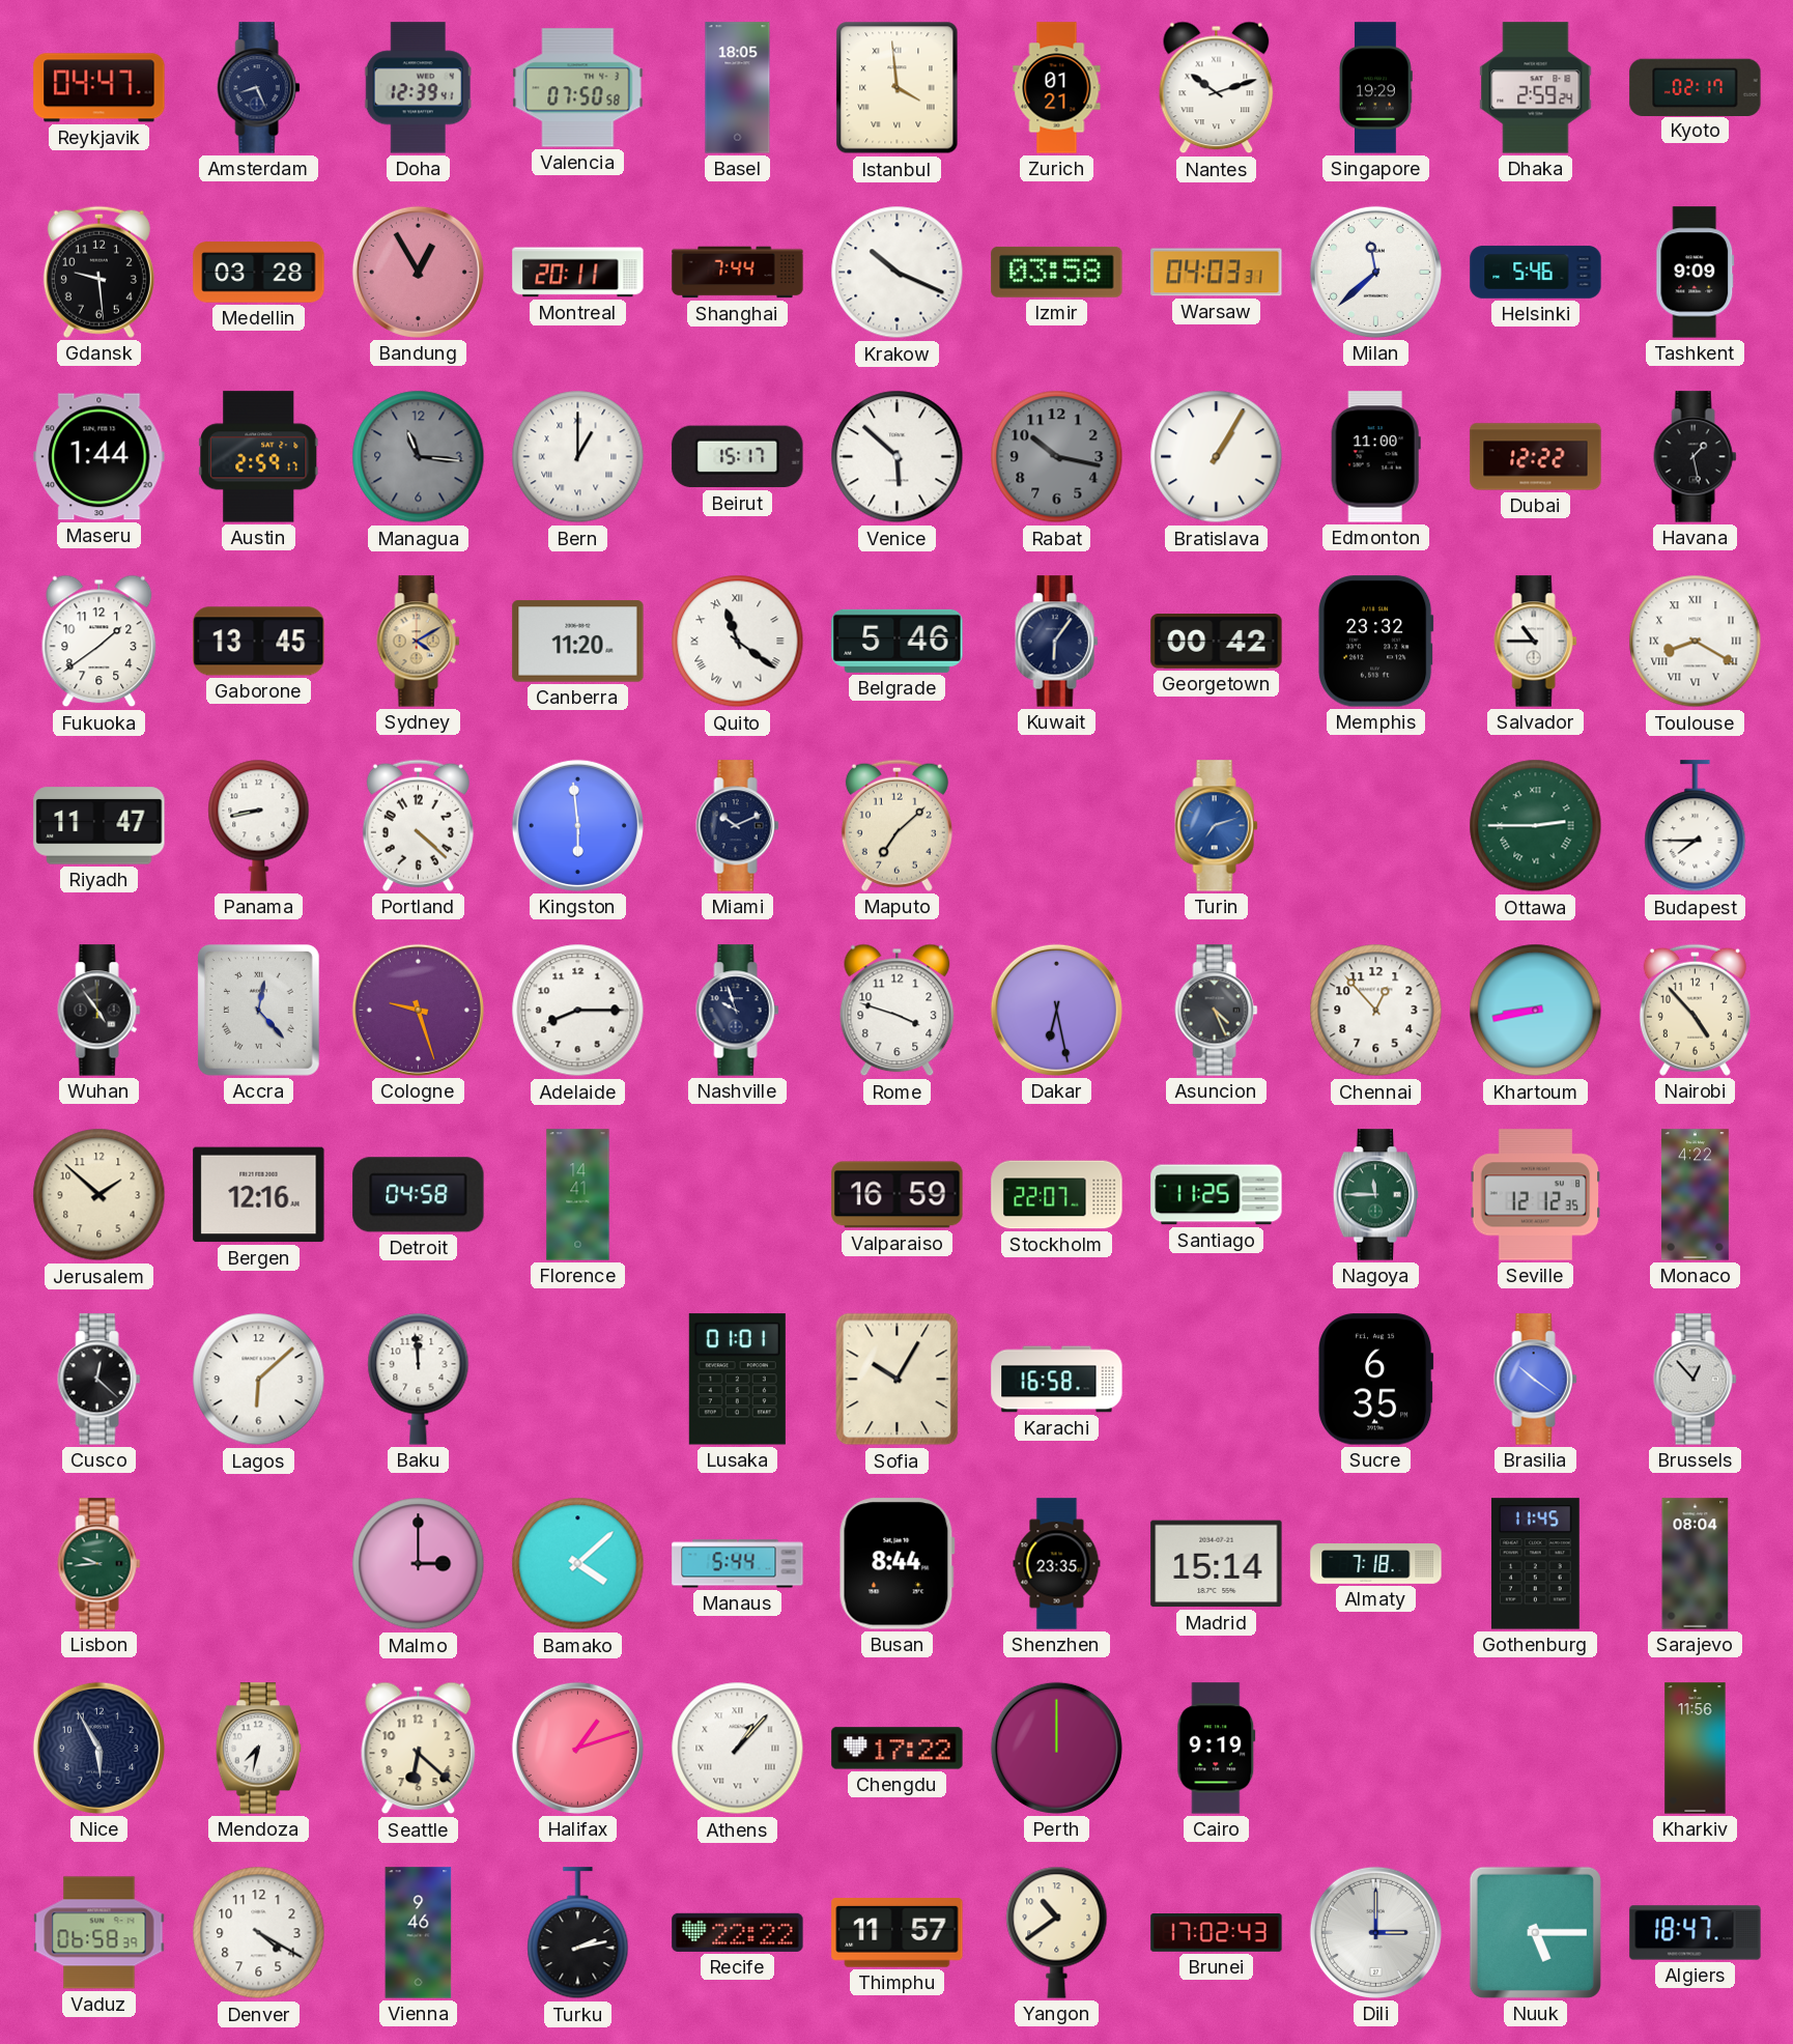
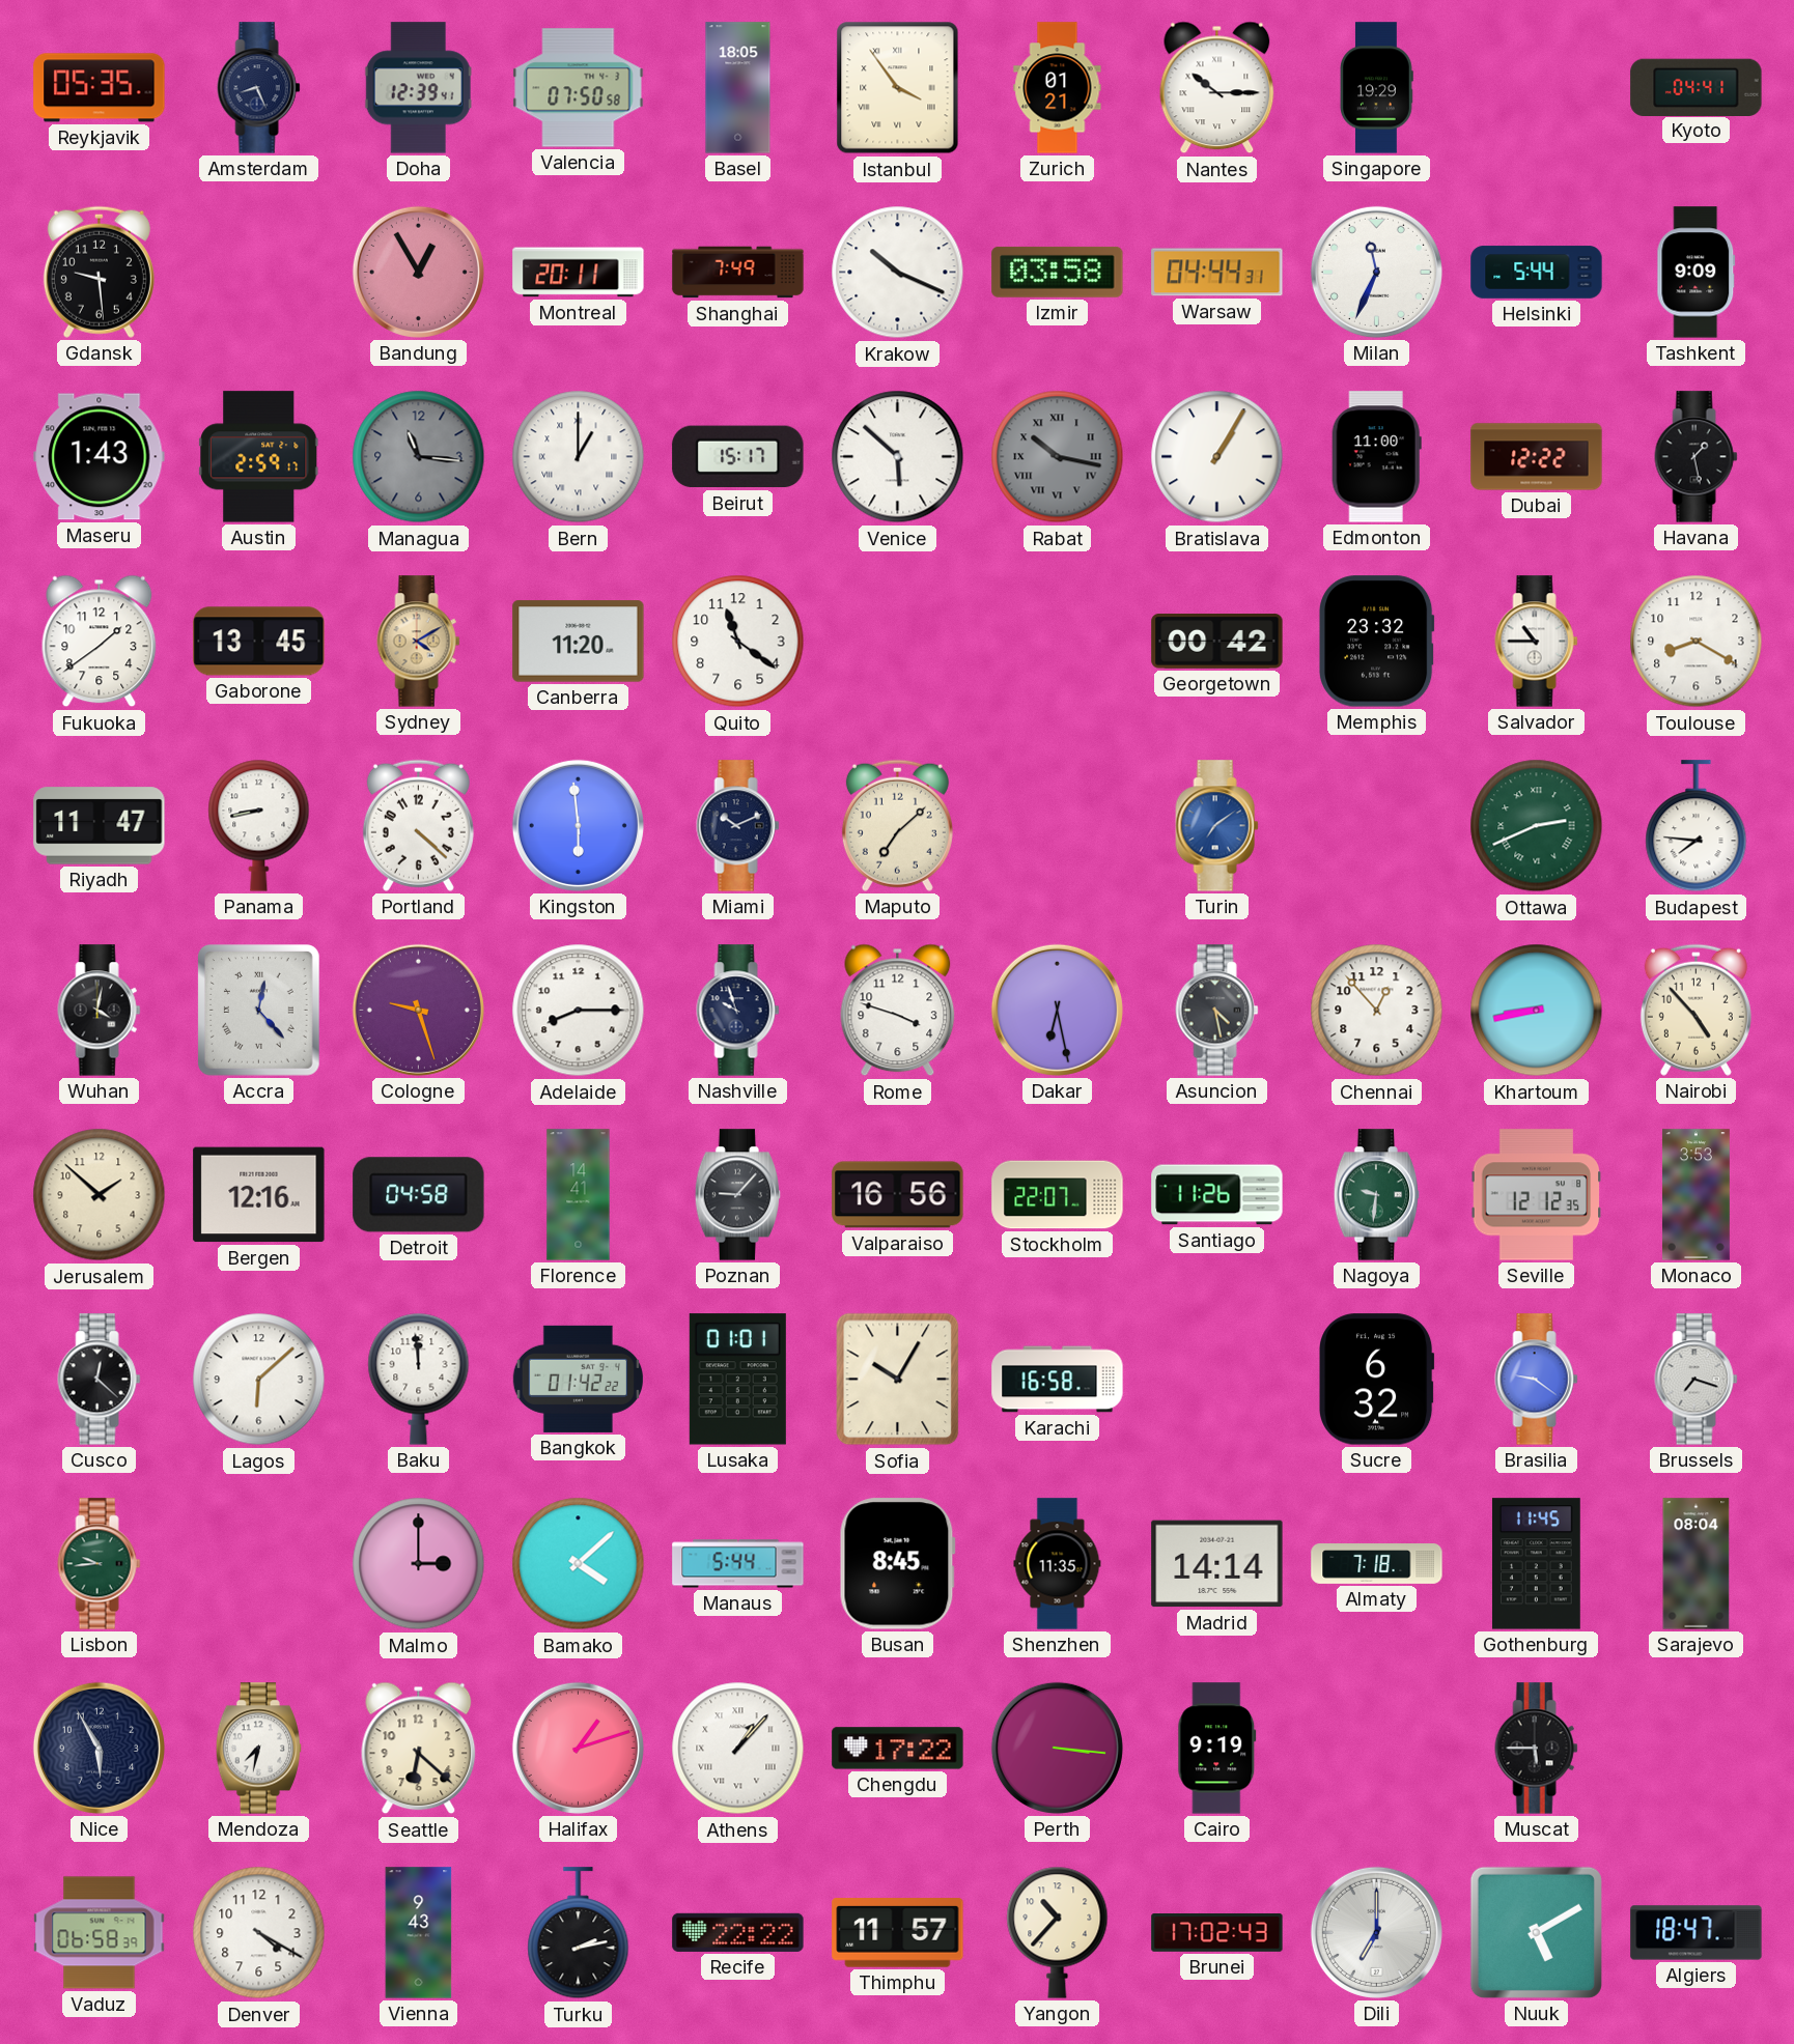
Reykjavik: 04:47 -> 05:35 (100, 88)
Istanbul: 3:59 -> 3:54 (898, 88)
Nantes: 10:12 -> 10:15 (1217, 88)
Dhaka: 2:59 -> none (1536, 88)
Kyoto: 02:17 -> 04:41 (1697, 87)
Medellin: 03:28 -> none (259, 273)
Shanghai: 7:44 -> 7:49 (738, 273)
Warsaw: 04:03 -> 04:44 (1217, 273)
Milan: 11:38 -> 11:34 (1376, 272)
Helsinki: 5:46 -> 5:44 (1537, 273)
Maseru: 1:44 -> 1:43 (100, 457)
Rabat numerals: Arabic -> Roman (1058, 457)
Quito numerals: Roman -> Arabic (738, 642)
Belgrade: 5:46 -> none (898, 641)
Kuwait: 6:06 -> none (1057, 642)
Toulouse numerals: Roman -> Arabic (1697, 642)
Turin: 7:12 -> 7:09 (1217, 826)
Ottawa: 2:45 -> 2:41 (1537, 826)
Budapest: 7:45 -> 7:46 (1697, 826)
Wuhan: 4:54 -> 4:02 (100, 1011)
Asuncion: 4:26 -> 4:28 (1217, 1011)
Poznan: none -> 9:07 (738, 1195)
Valparaiso: 16:59 -> 16:56 (898, 1195)
Santiago: 11:25 -> 11:26 (1217, 1195)
Nagoya: 11:45 -> 9:31 (1377, 1195)
Monaco: 4:22 -> 3:53 (1695, 1195)
Bangkok: none -> 01:42 (578, 1379)
Sucre: 6:35 -> 6:32 (1377, 1380)
Brasilia: 10:21 -> 9:21 (1537, 1380)
Brussels: 12:53 -> 7:18 (1697, 1380)
Busan: 8:44 -> 8:45 (897, 1564)
Shenzhen: 23:35 -> 11:35 (1058, 1564)
Madrid: 15:14 -> 14:14 (1217, 1564)
Perth: 12:00 -> 3:16 (1057, 1748)
Muscat: none -> 5:45 (1537, 1749)
Kharkiv: 11:56 -> none (1696, 1749)
Vienna: 9:46 -> 9:43 (419, 1933)
Yangon: 10:39 -> 10:37 (1058, 1932)
Dili: 3:00 -> 7:00 (1376, 1932)
Nuuk: 5:15 -> 5:10 (1536, 1932)
